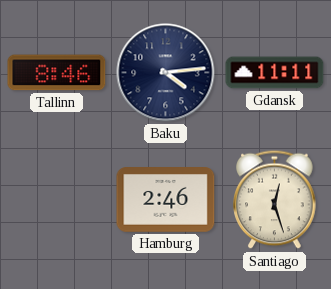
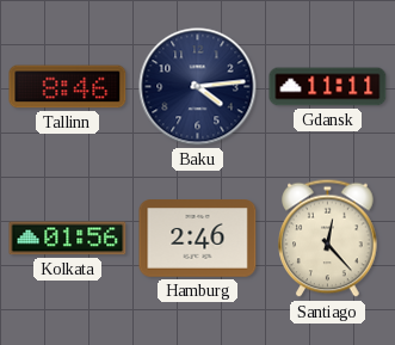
Kolkata: none -> 01:56 (68, 239)
Santiago: 12:27 -> 12:23 (328, 239)
